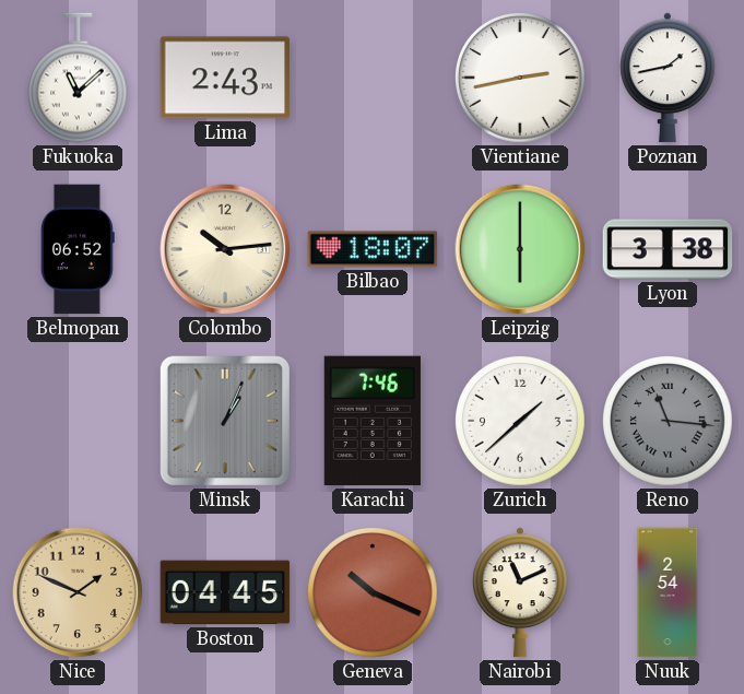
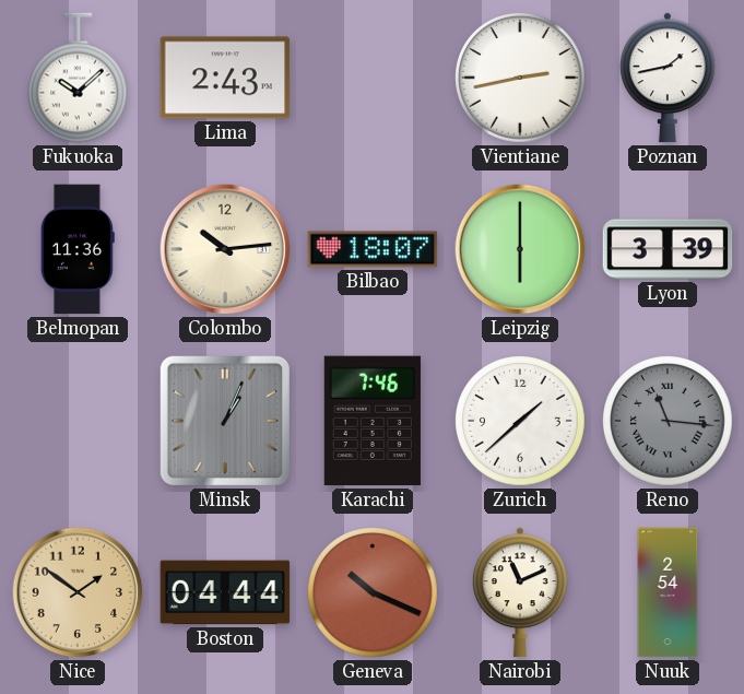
Fukuoka: 11:08 -> 10:08 (78, 78)
Belmopan: 06:52 -> 11:36 (78, 249)
Lyon: 3:38 -> 3:39 (668, 249)
Nice: 1:49 -> 1:51 (78, 592)
Boston: 04:45 -> 04:44 (225, 592)
